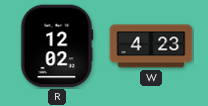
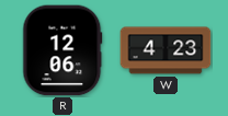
R: 12:02 -> 12:06 (62, 50)
